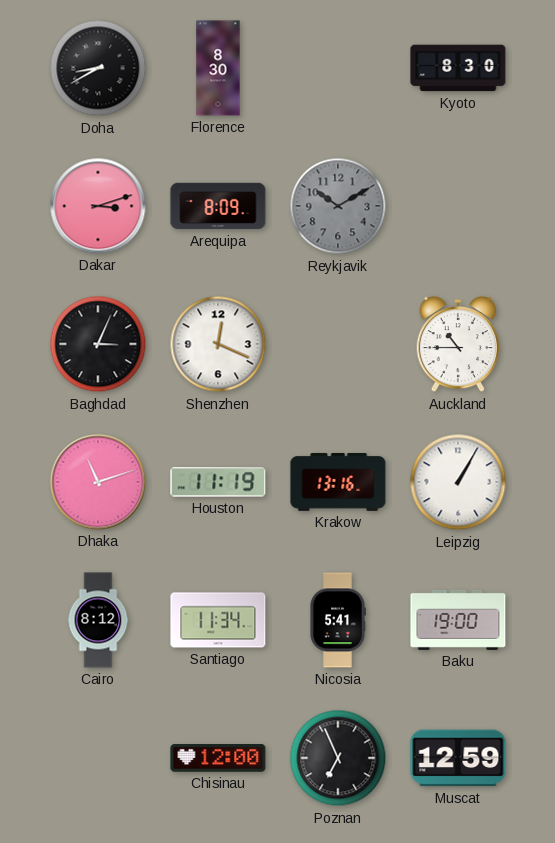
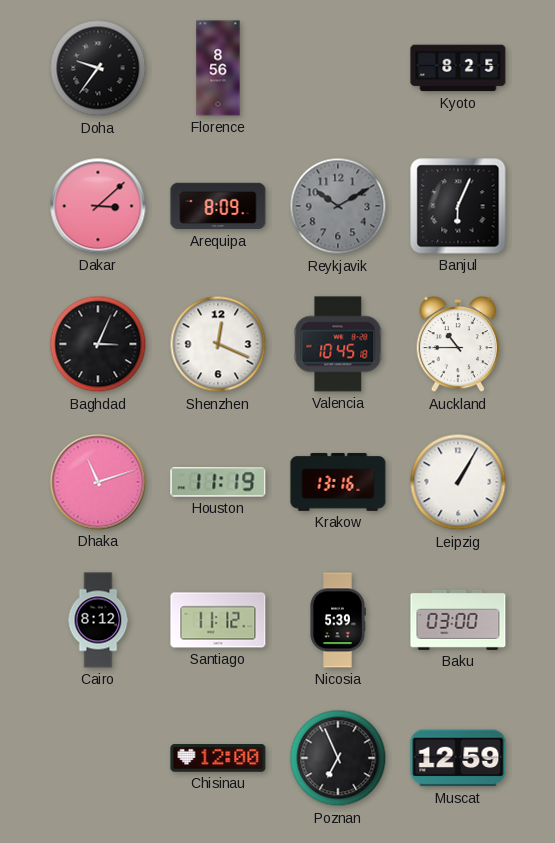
Doha: 8:40 -> 9:36 (98, 68)
Florence: 8:30 -> 8:56 (218, 68)
Kyoto: 8:30 -> 8:25 (458, 68)
Dakar: 3:12 -> 3:08 (98, 206)
Banjul: none -> 6:04 (458, 206)
Valencia: none -> 10:45 (338, 344)
Santiago: 11:34 -> 11:12 (218, 620)
Nicosia: 5:41 -> 5:39 (338, 620)
Baku: 19:00 -> 03:00 (458, 620)
